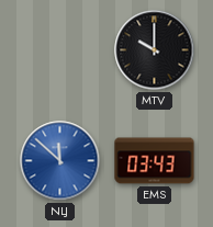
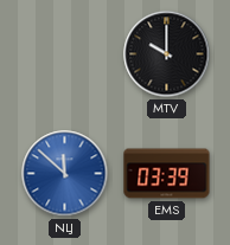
EMS: 03:43 -> 03:39 (167, 174)
